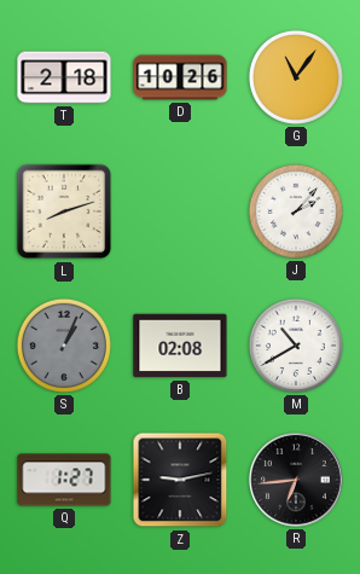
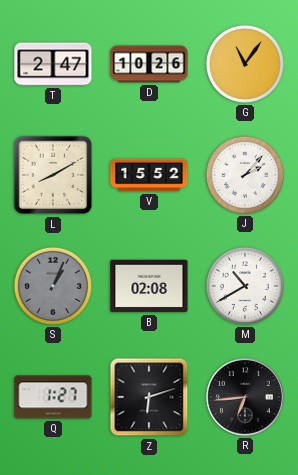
T: 2:18 -> 2:47 (53, 64)
L: 8:12 -> 8:10 (53, 175)
V: none -> 15:52 (149, 175)
Z: 9:13 -> 6:12 (149, 397)
